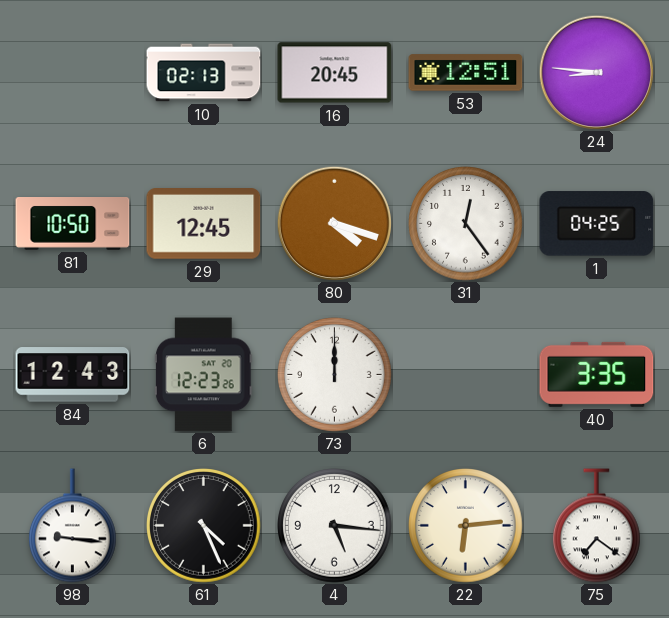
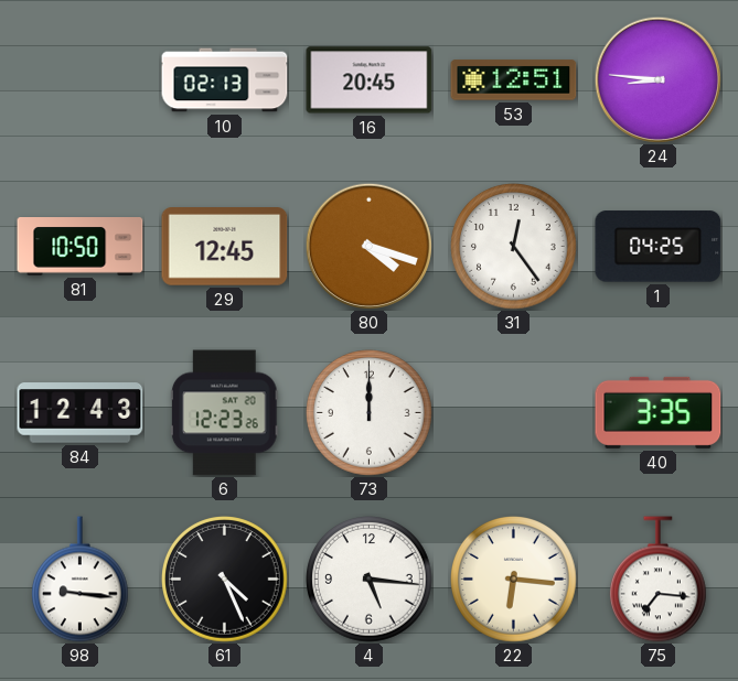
22: 6:14 -> 6:16 (514, 580)
75: 7:21 -> 7:16 (657, 580)
